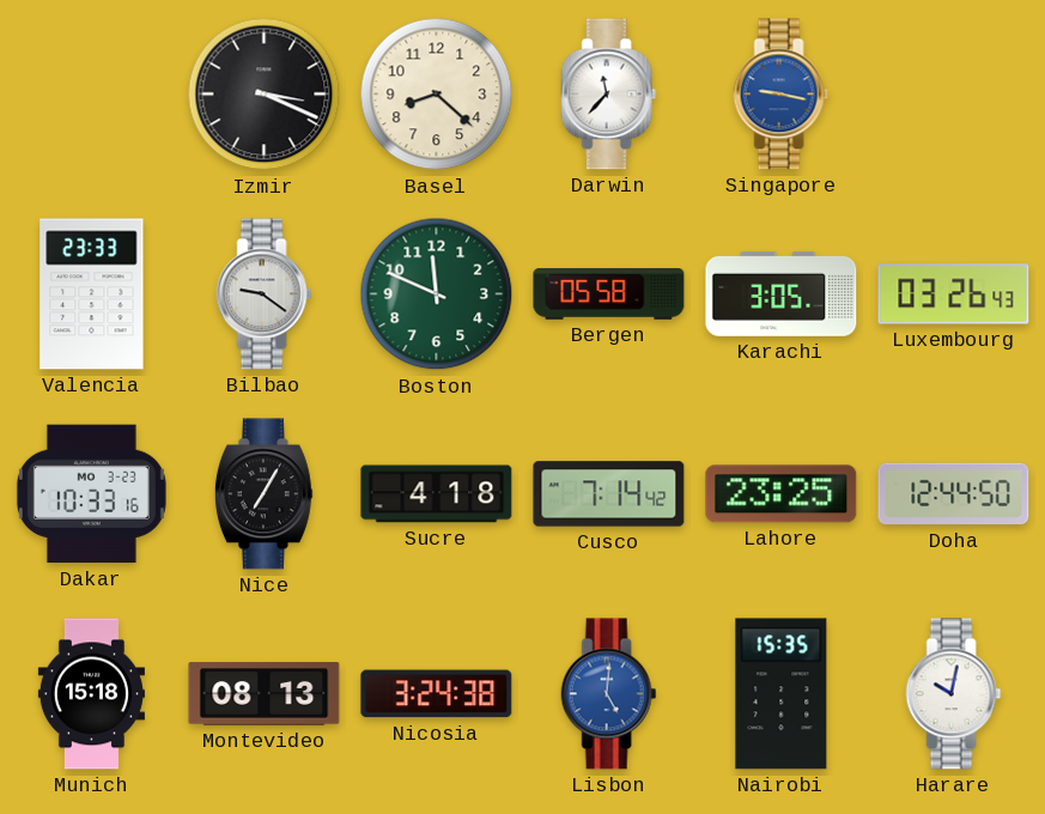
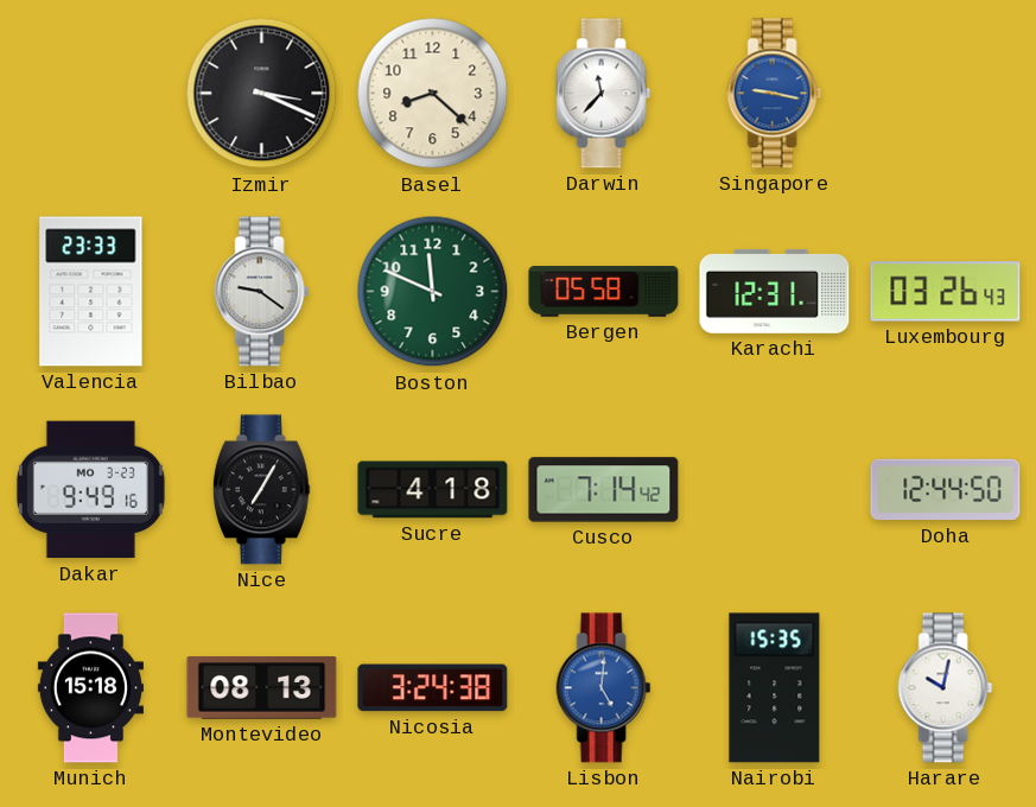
Karachi: 3:05 -> 12:31 (775, 291)
Dakar: 10:33 -> 9:49 (90, 490)
Lahore: 23:25 -> none (782, 494)
